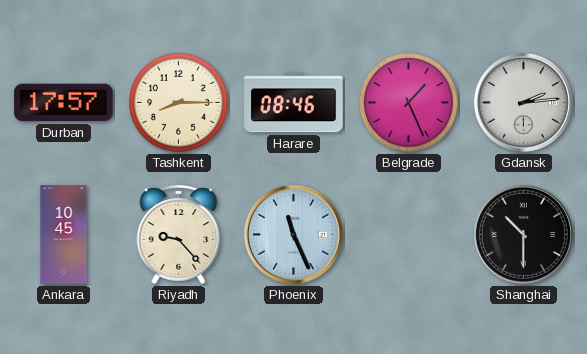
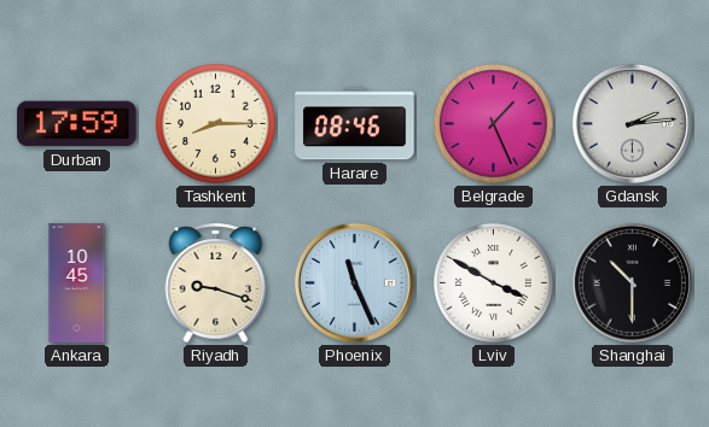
Durban: 17:57 -> 17:59 (77, 124)
Riyadh: 9:23 -> 9:18 (216, 282)
Lviv: none -> 3:50 (494, 283)
